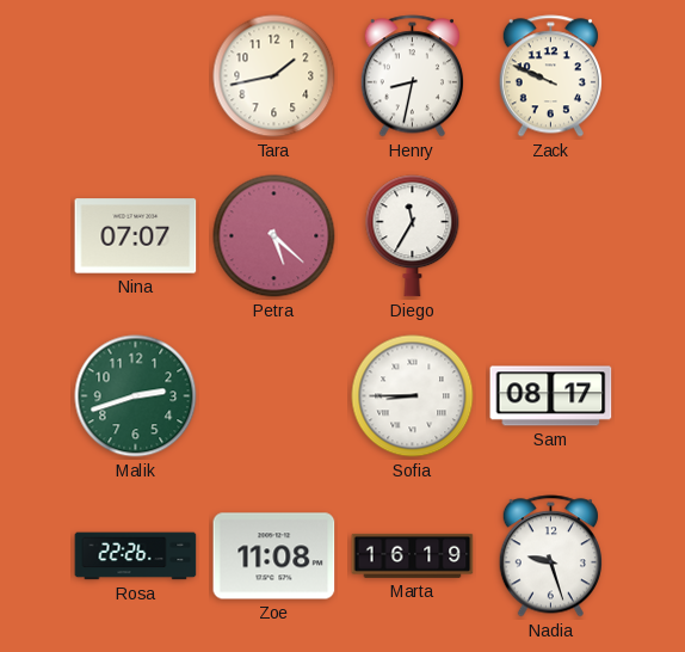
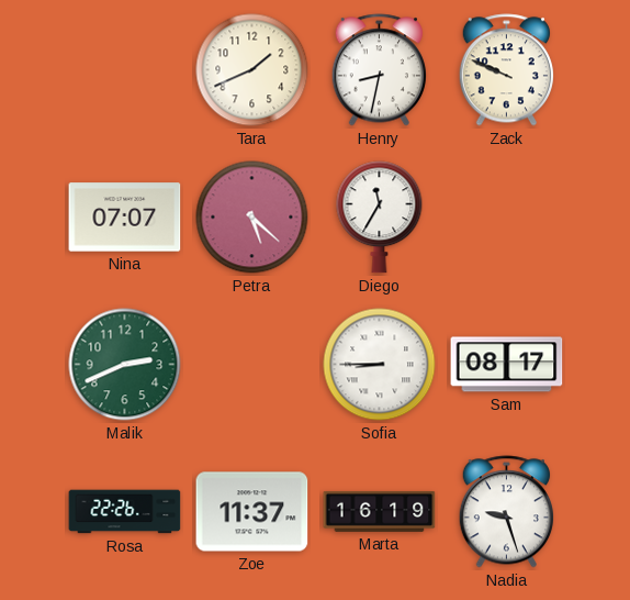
Tara: 1:43 -> 1:41 (252, 70)
Malik: 2:42 -> 2:41 (125, 365)
Zoe: 11:08 -> 11:37 (252, 512)
